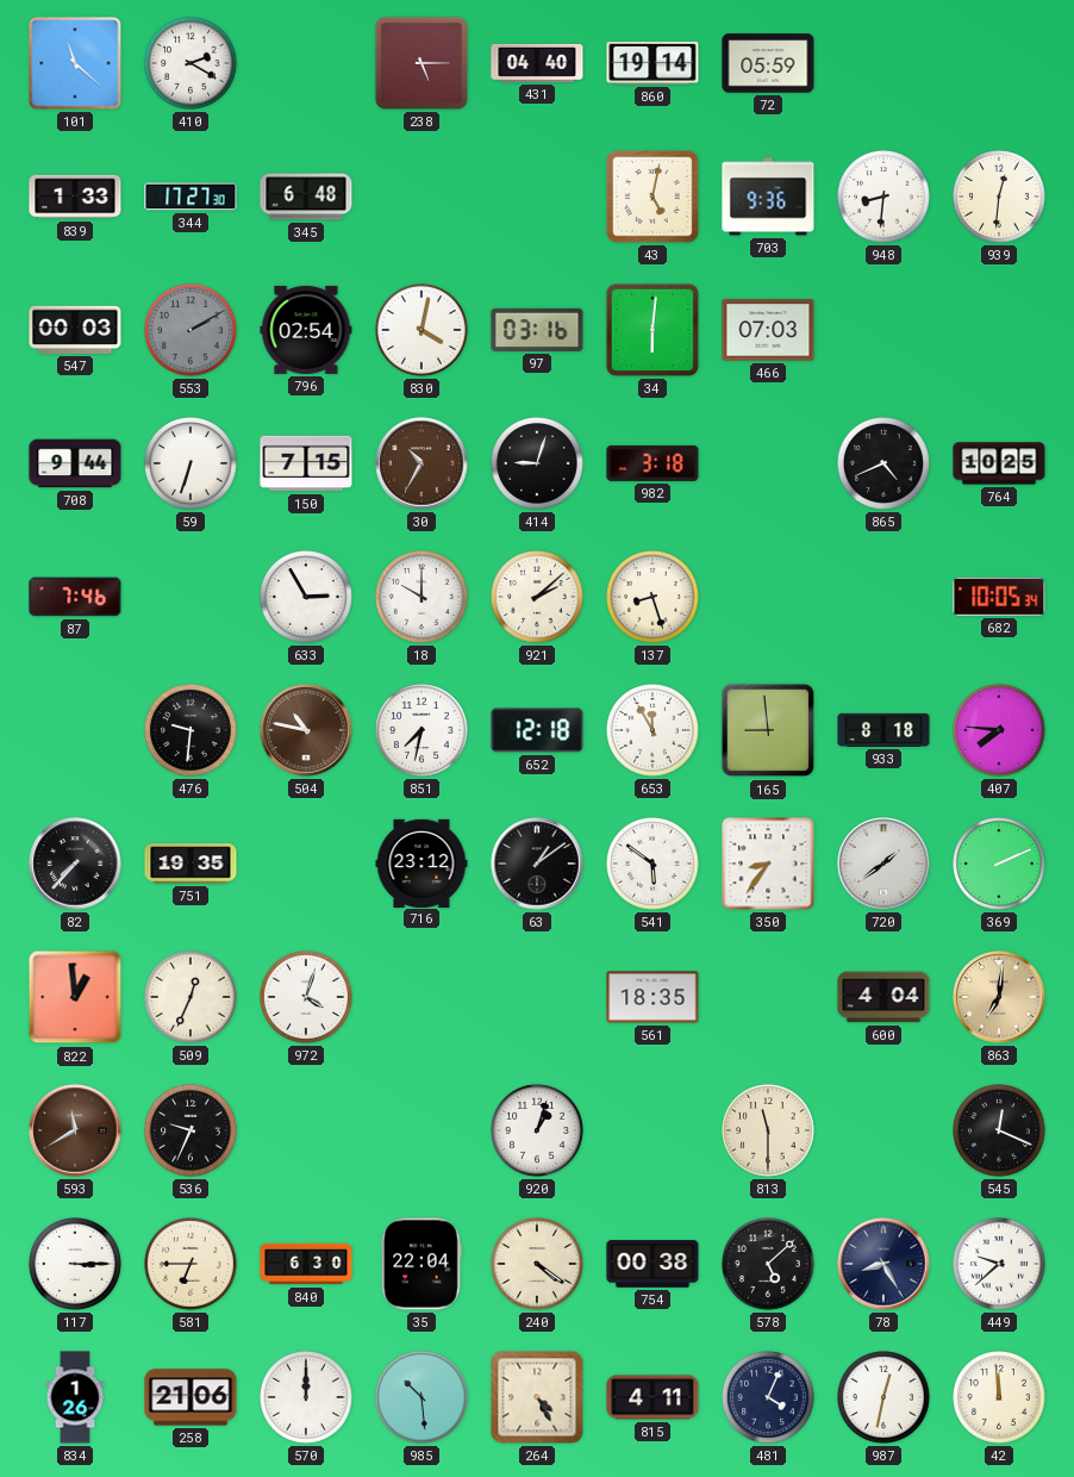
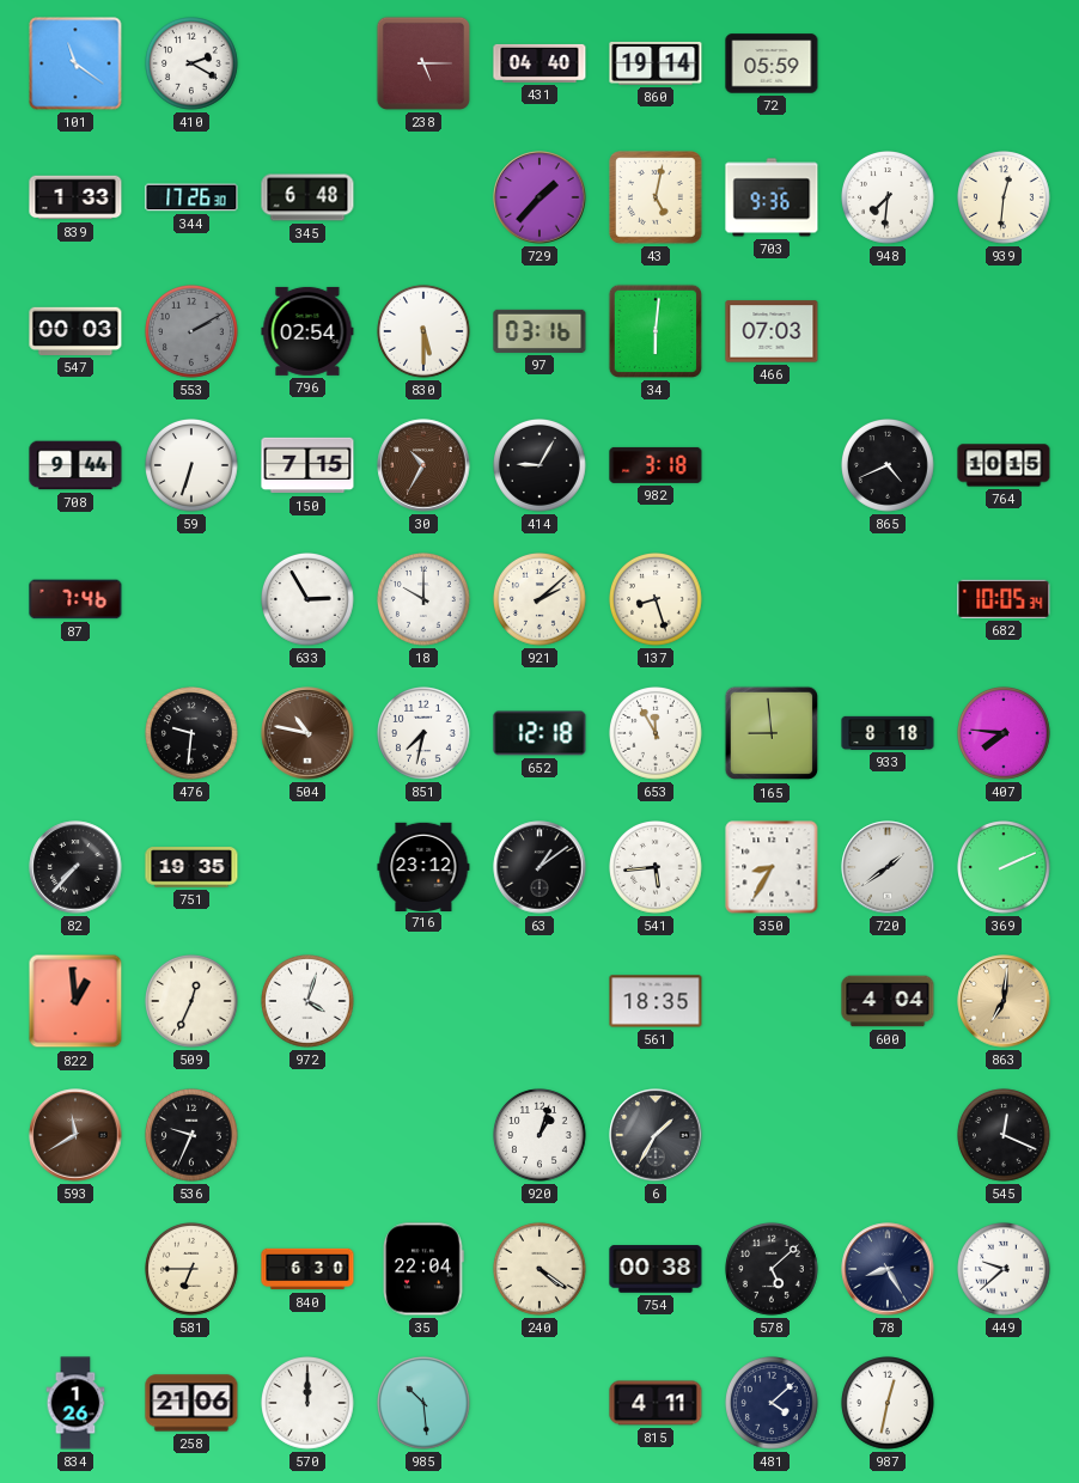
101: 11:22 -> 11:21 (75, 63)
344: 17:27 -> 17:26 (191, 197)
729: none -> 1:37 (539, 197)
948: 8:31 -> 7:31 (889, 199)
830: 4:02 -> 5:30 (425, 332)
414: 9:03 -> 9:05 (541, 466)
764: 10:25 -> 10:15 (1004, 465)
541: 5:51 -> 5:44 (657, 868)
350: 8:36 -> 8:35 (772, 867)
6: none -> 1:35 (656, 1135)
813: 11:30 -> none (769, 1132)
117: 3:15 -> none (76, 1265)
264: 4:25 -> none (537, 1397)
481: 4:04 -> 4:08 (773, 1404)
42: 11:59 -> none (1000, 1398)
